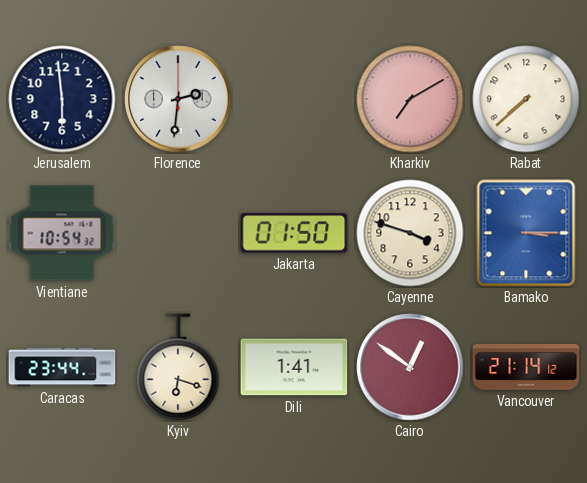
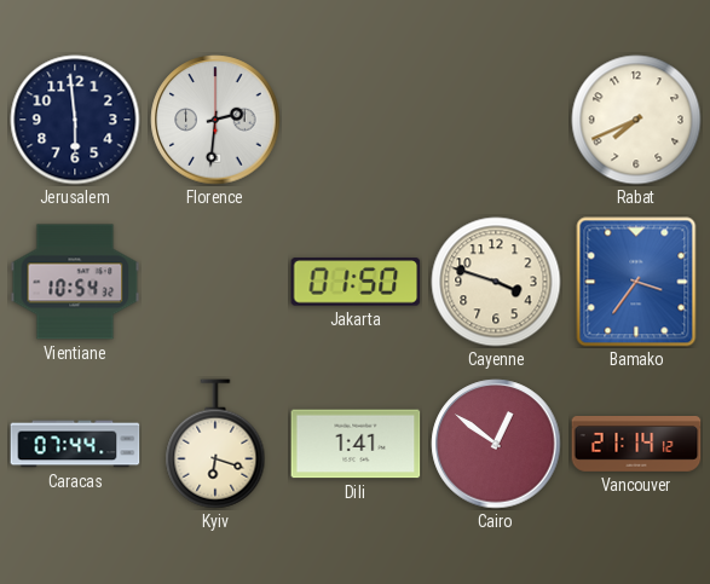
Kharkiv: 7:10 -> none (410, 99)
Rabat: 7:38 -> 7:41 (636, 120)
Bamako: 3:15 -> 3:36 (636, 282)
Caracas: 23:44 -> 07:44 (75, 444)
